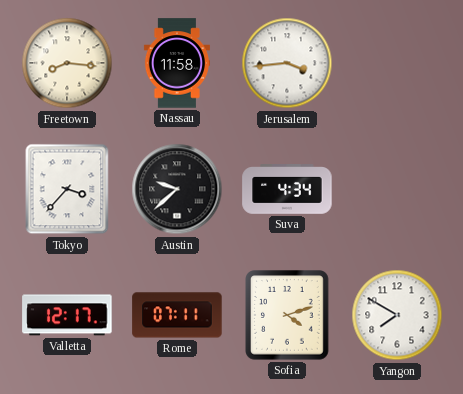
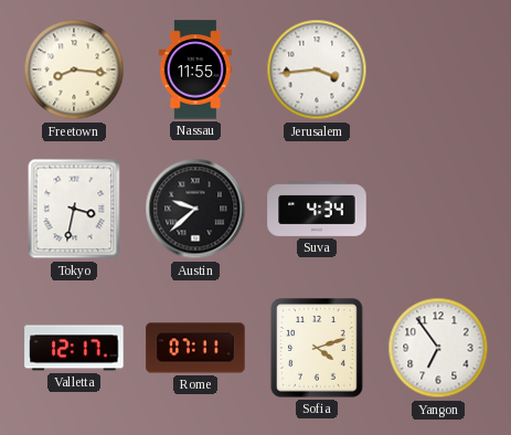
Nassau: 11:58 -> 11:55 (195, 70)
Tokyo: 3:37 -> 3:32 (74, 209)
Yangon: 7:50 -> 6:54 (438, 348)
